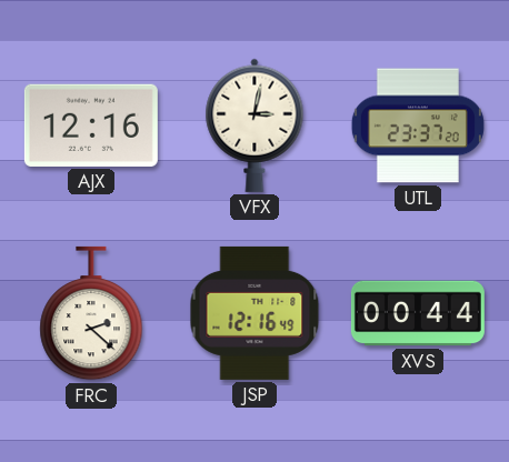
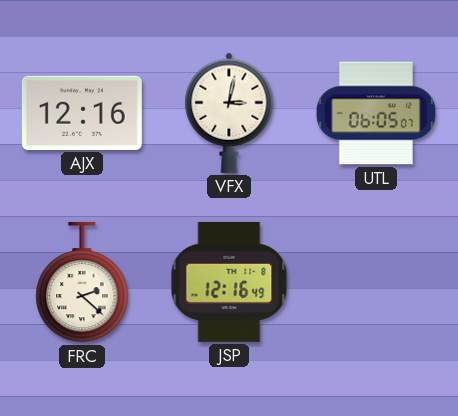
UTL: 23:37 -> 06:05 (376, 113)
XVS: 00:44 -> none (418, 313)
